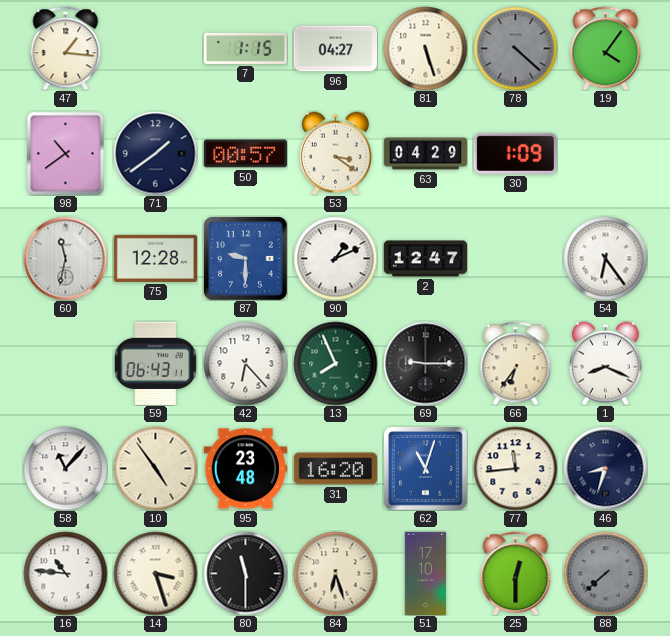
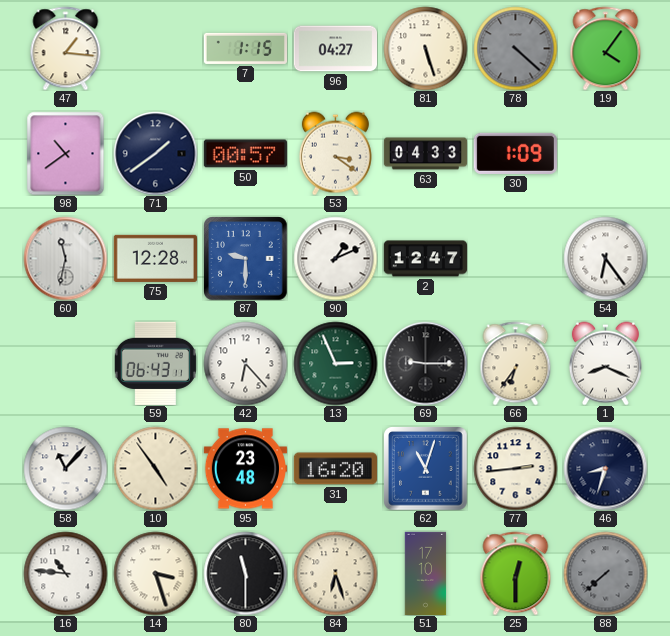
63: 04:29 -> 04:33 (425, 154)
13: 7:56 -> 2:56 (335, 363)
77: 11:44 -> 2:44 (515, 468)
